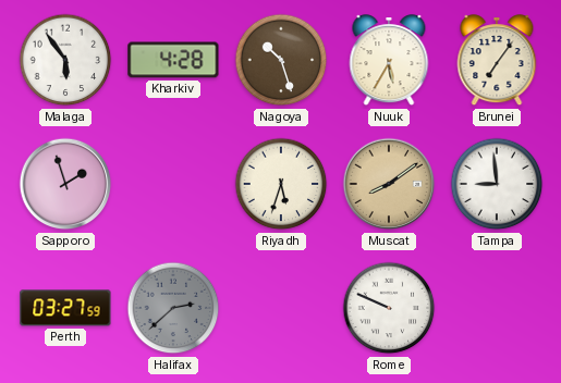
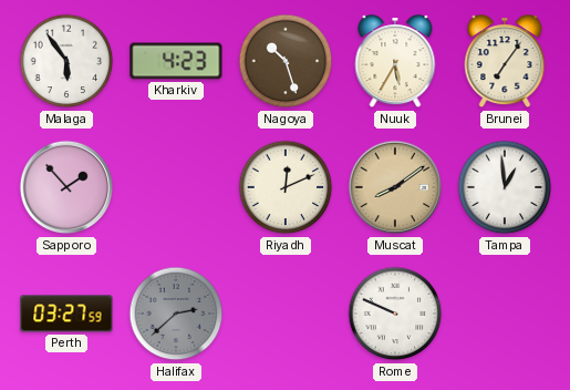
Kharkiv: 4:28 -> 4:23 (176, 61)
Sapporo: 1:57 -> 1:53 (66, 187)
Riyadh: 5:33 -> 12:11 (286, 187)
Tampa: 8:59 -> 12:59 (505, 187)
